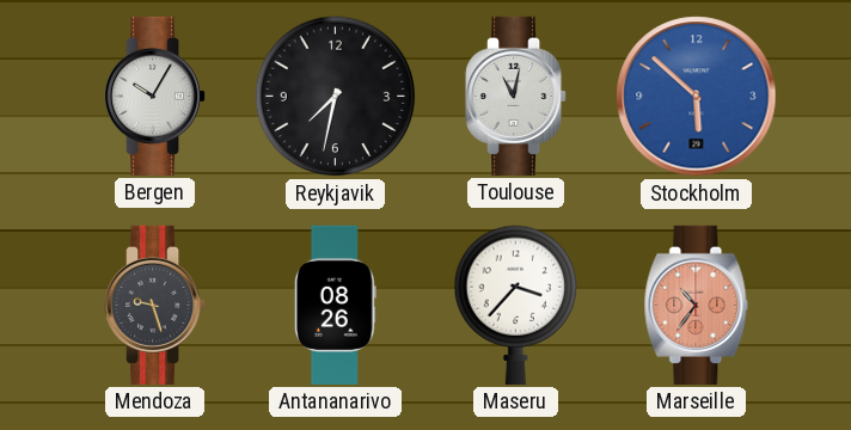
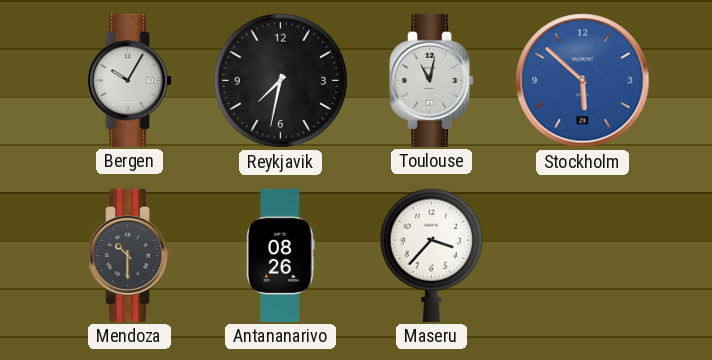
Mendoza: 9:27 -> 10:30 (131, 255)
Marseille: 10:36 -> none (697, 305)
